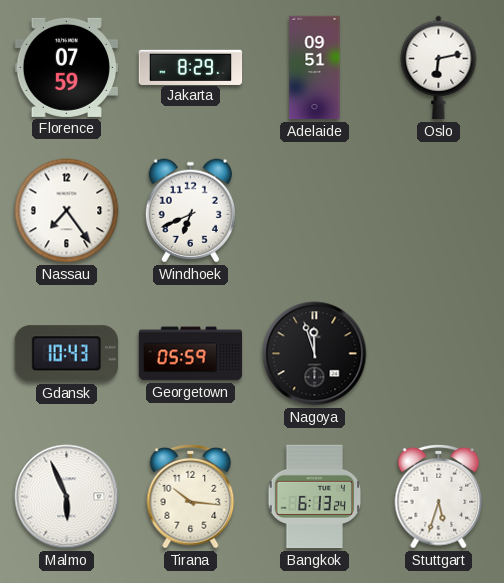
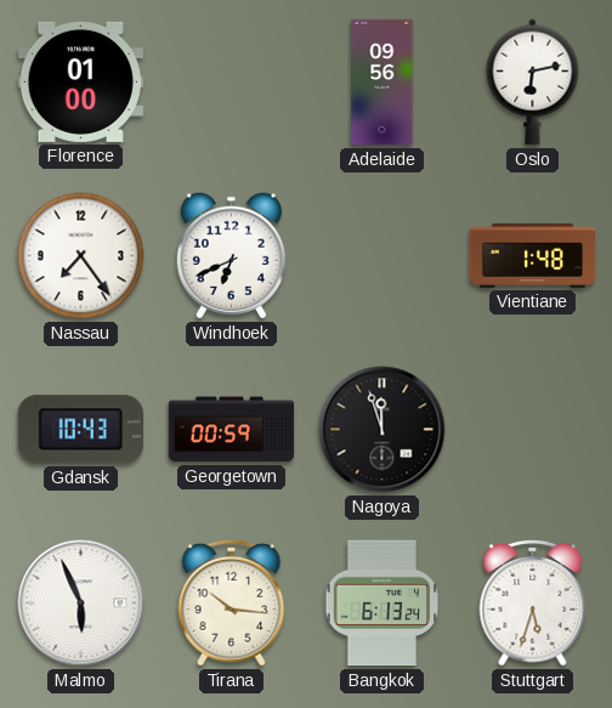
Florence: 07:59 -> 01:00 (80, 81)
Jakarta: 8:29 -> none (191, 67)
Adelaide: 09:51 -> 09:56 (382, 83)
Vientiane: none -> 1:48 (533, 255)
Georgetown: 05:59 -> 00:59 (232, 430)
